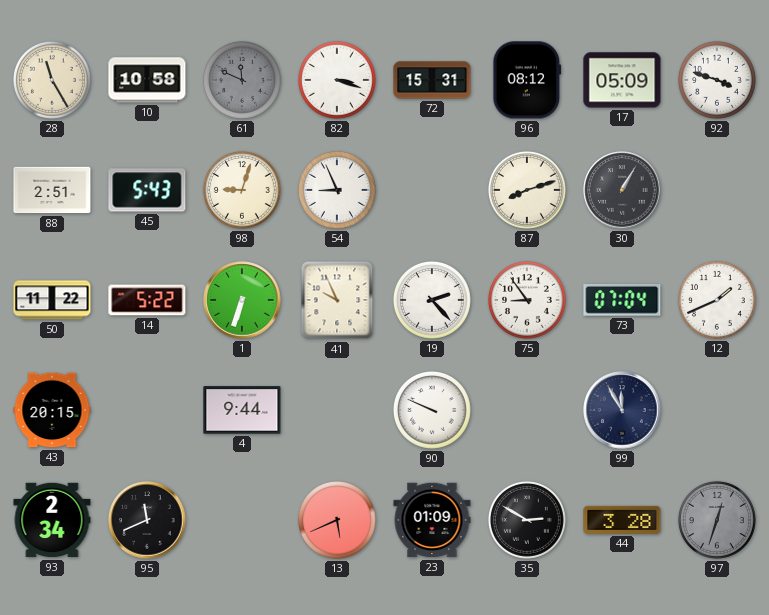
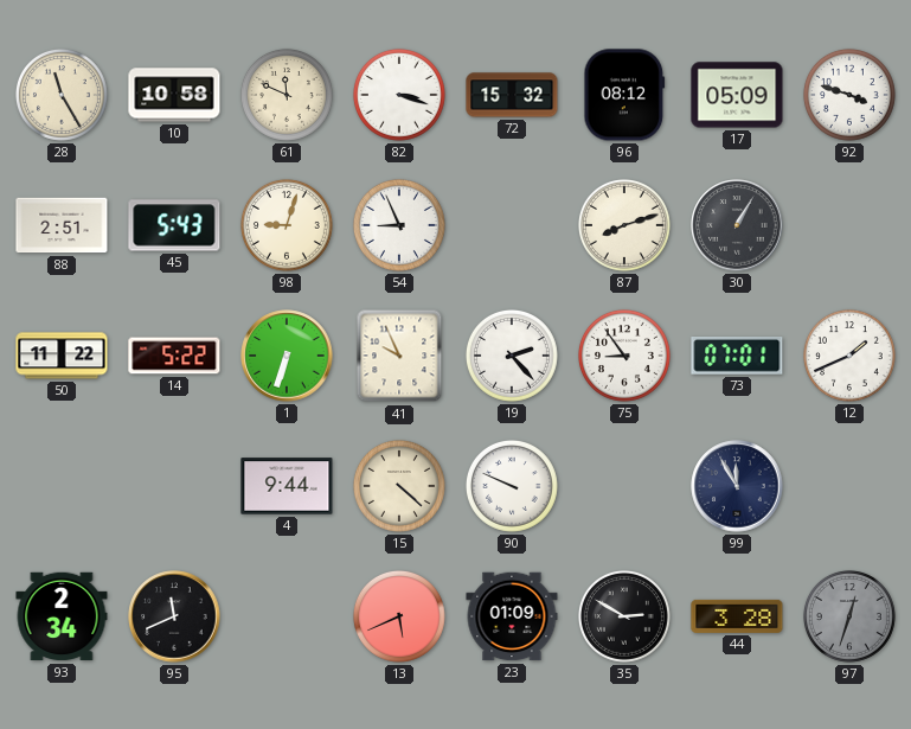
61 dial: grey -> cream (287, 95)
72: 15:31 -> 15:32 (512, 95)
73: 07:04 -> 07:01 (737, 357)
43: 20:15 -> none (52, 410)
15: none -> 4:22 (399, 486)
